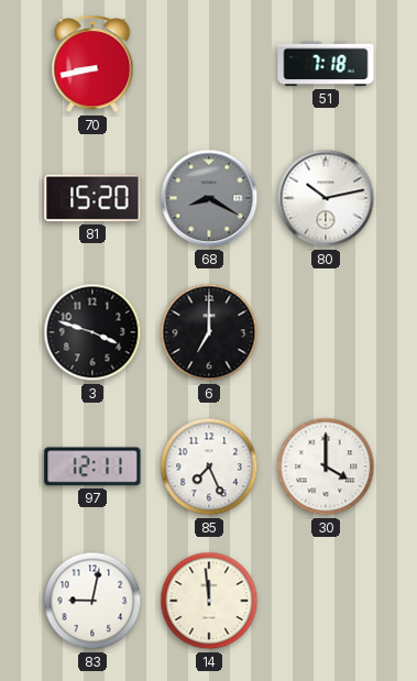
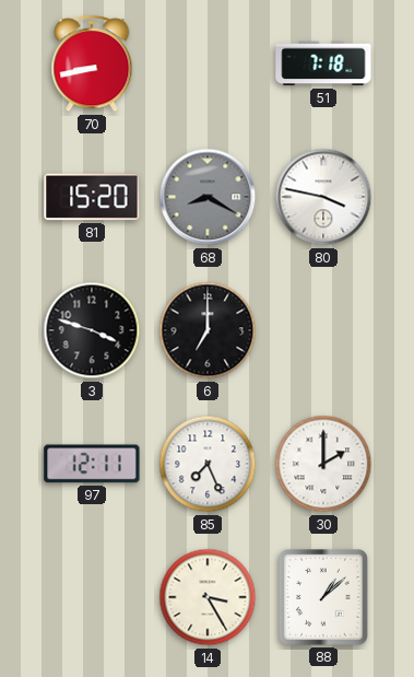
80: 10:13 -> 3:47 (323, 197)
30: 4:00 -> 2:00 (323, 464)
83: 9:02 -> none (92, 601)
14: 11:59 -> 3:25 (208, 597)
88: none -> 1:08 (323, 597)
